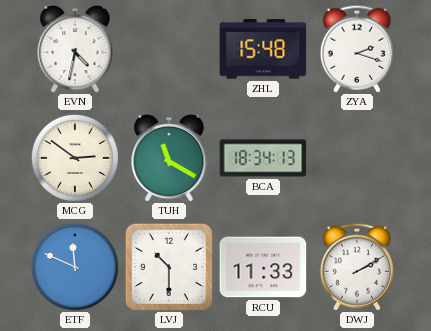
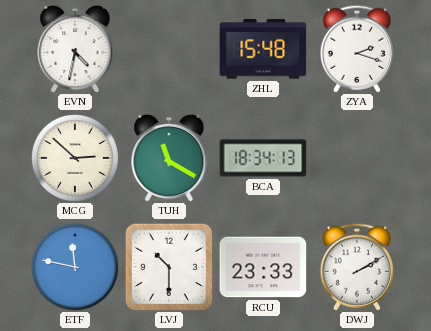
MCG: 2:51 -> 2:52 (75, 158)
ETF: 11:49 -> 11:47 (75, 267)
RCU: 11:33 -> 23:33 (263, 267)
